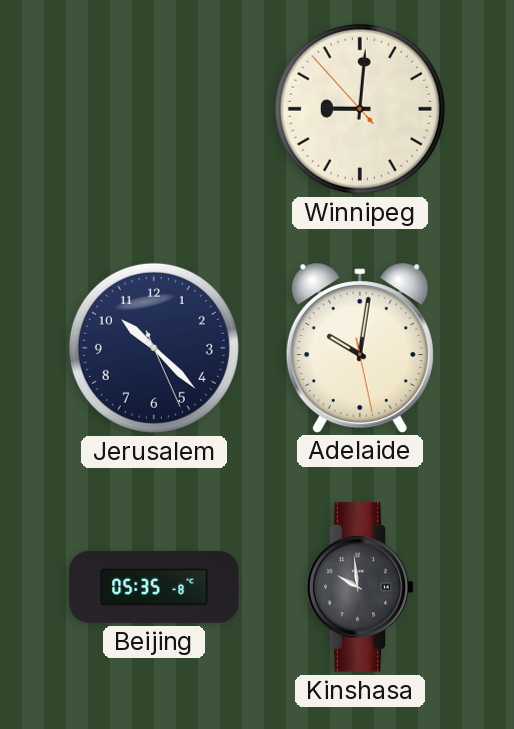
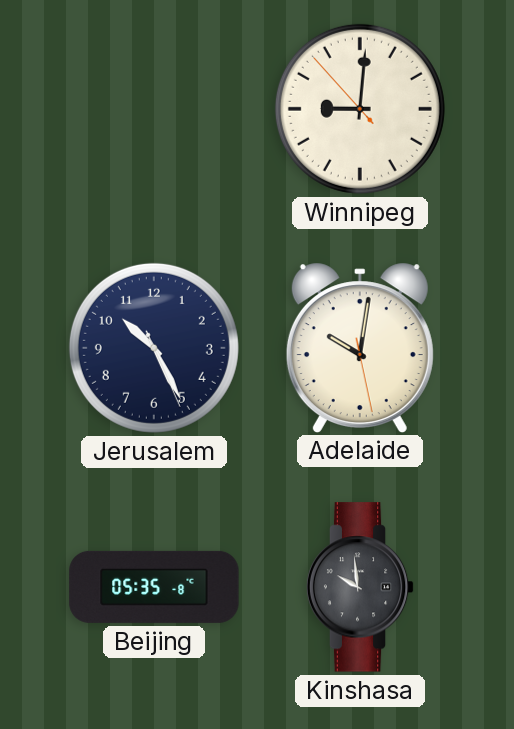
Jerusalem: 10:22 -> 10:25 (154, 348)
